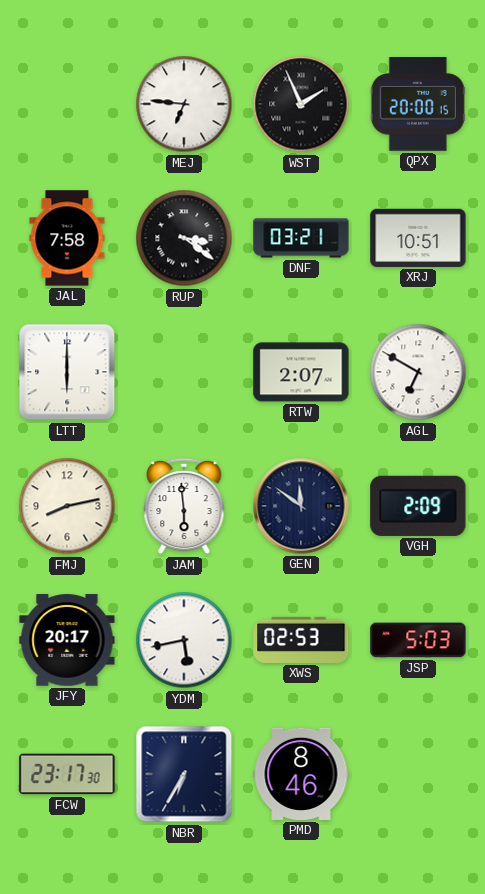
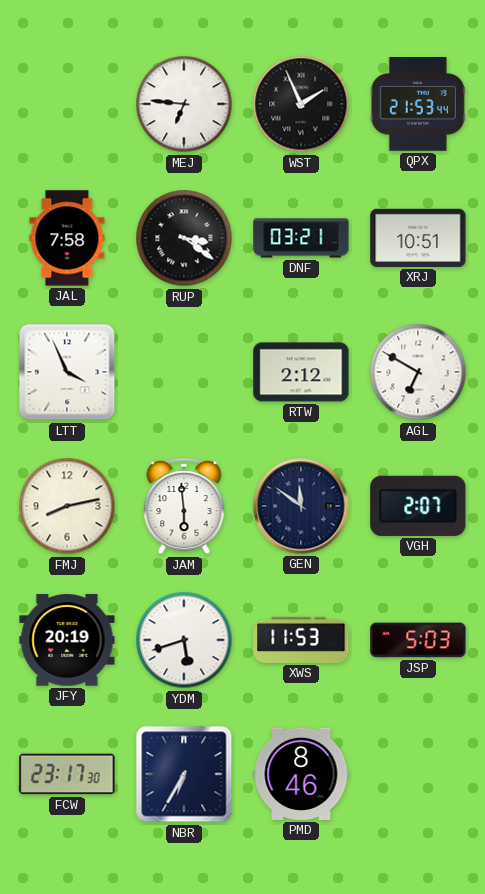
QPX: 20:00 -> 21:53 (418, 104)
LTT: 6:00 -> 3:56 (67, 372)
RTW: 2:07 -> 2:12 (301, 372)
VGH: 2:09 -> 2:07 (418, 506)
JFY: 20:17 -> 20:19 (67, 640)
YDM: 5:43 -> 5:42 (184, 640)
XWS: 02:53 -> 11:53 (301, 640)
